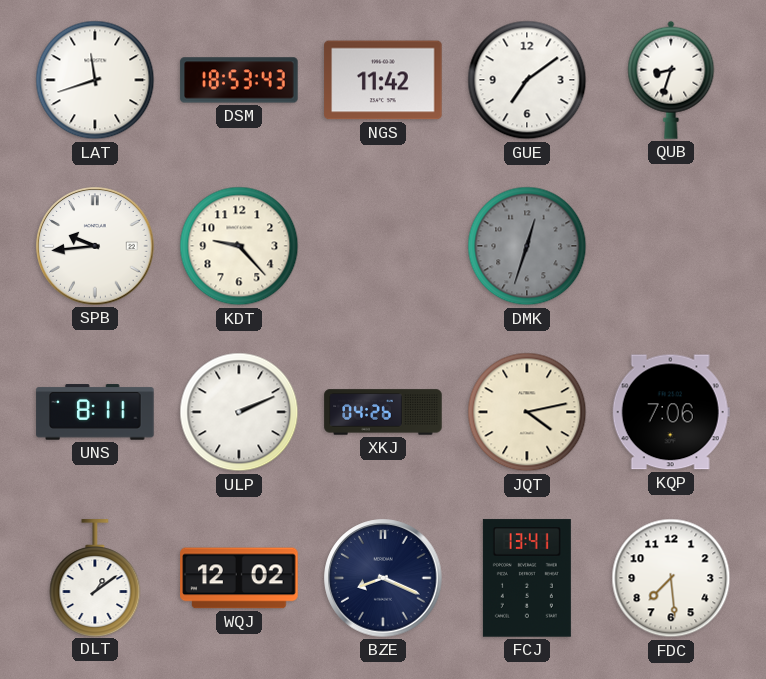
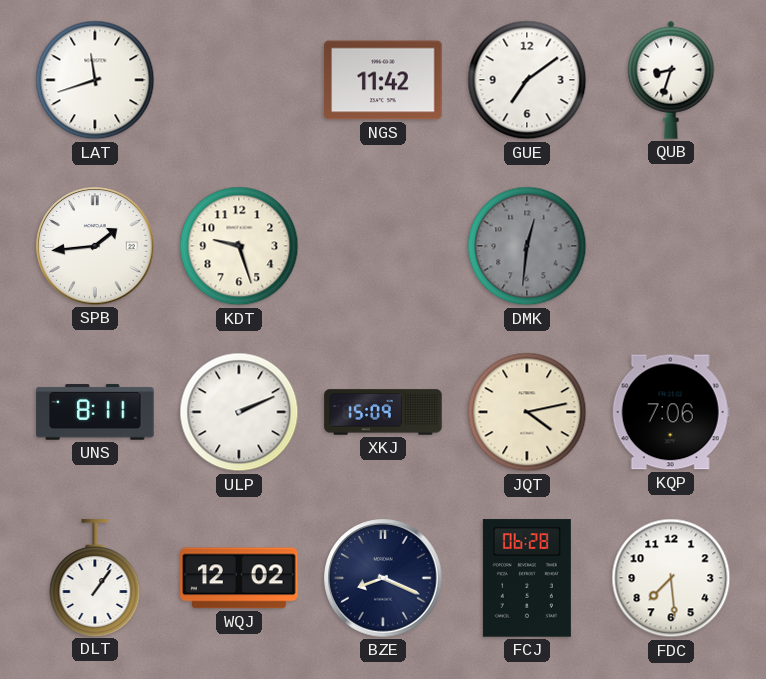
DSM: 18:53 -> none (239, 80)
SPB: 9:44 -> 1:44 (95, 246)
KDT: 9:23 -> 9:27 (239, 246)
DMK: 12:33 -> 12:31 (527, 246)
XKJ: 04:26 -> 15:09 (383, 412)
DLT: 1:09 -> 1:06 (95, 578)
FCJ: 13:41 -> 06:28 (527, 578)
